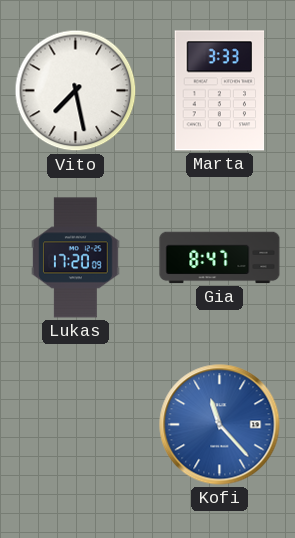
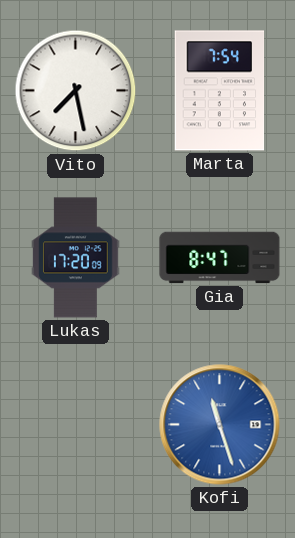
Marta: 3:33 -> 7:54 (220, 91)
Kofi: 11:23 -> 11:27 (220, 425)
